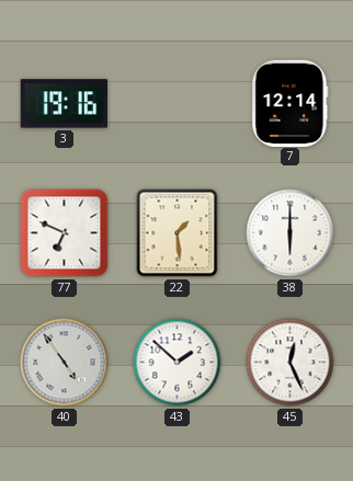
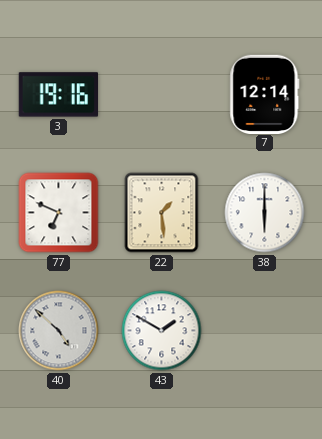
40: 4:54 -> 4:52 (59, 331)
43: 1:52 -> 1:50 (162, 331)
45: 12:26 -> none (291, 363)
